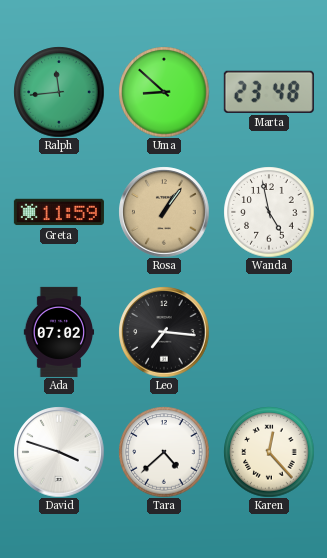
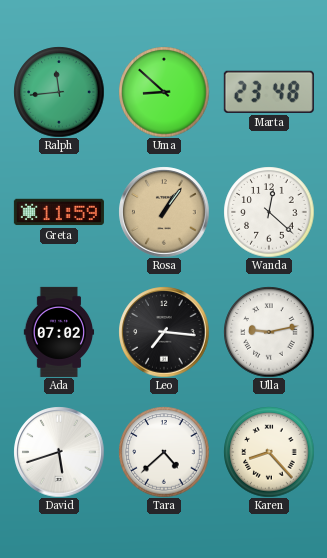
Wanda: 4:58 -> 12:22 (269, 212)
Ulla: none -> 9:13 (269, 332)
David: 3:48 -> 5:42 (59, 452)
Karen: 12:23 -> 8:23 (269, 452)
